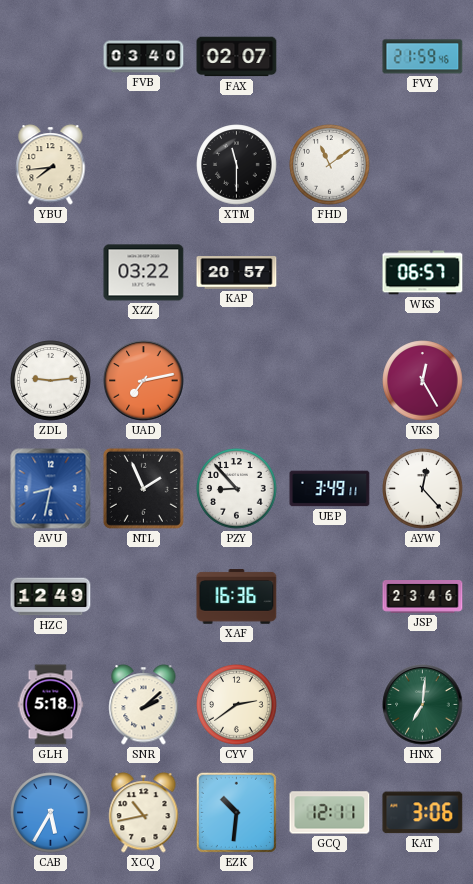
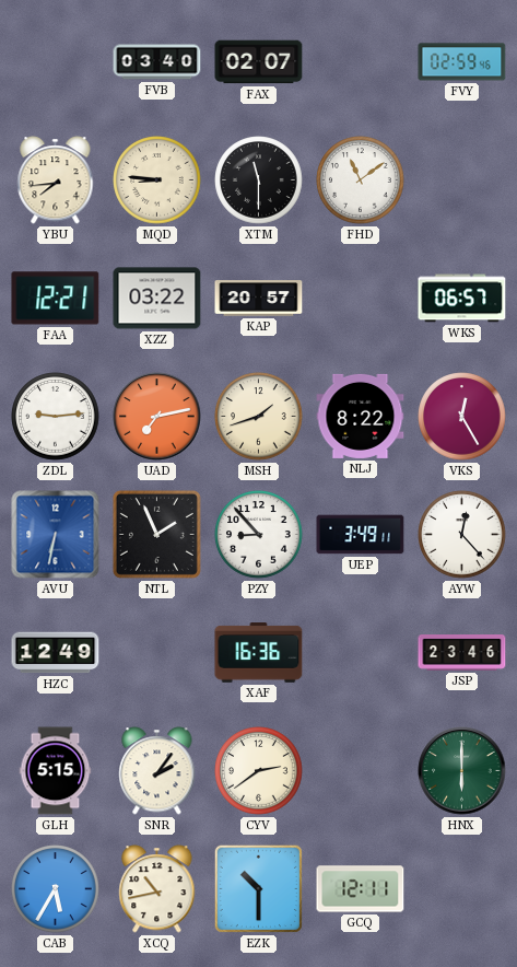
FVY: 21:59 -> 02:59 (462, 62)
MQD: none -> 8:46 (157, 180)
FAA: none -> 12:21 (56, 299)
MSH: none -> 1:42 (259, 417)
NLJ: none -> 8:22 (361, 416)
AVU: 8:32 -> 6:32 (56, 535)
GLH: 5:18 -> 5:15 (56, 771)
SNR: 2:08 -> 2:06 (157, 771)
HNX: 7:01 -> 6:00 (462, 771)
EZK: 10:31 -> 10:30 (258, 888)
KAT: 3:06 -> none (423, 813)
